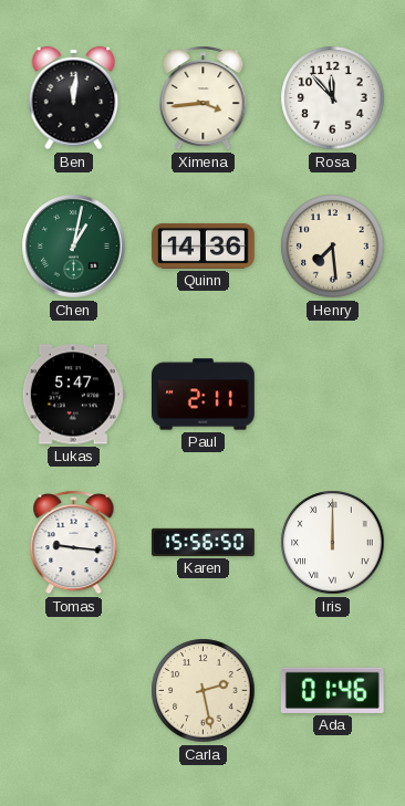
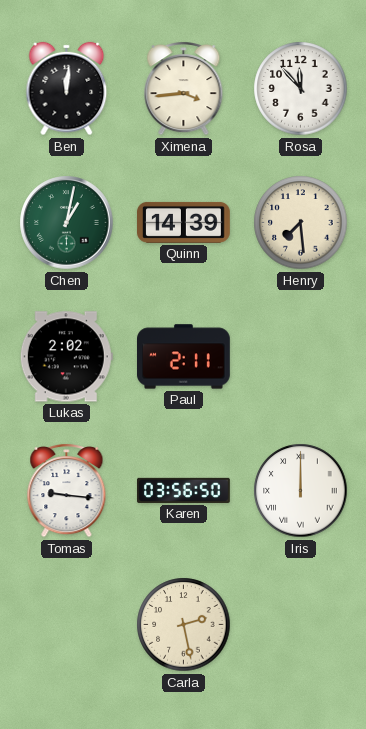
Quinn: 14:36 -> 14:39 (184, 222)
Lukas: 5:47 -> 2:02 (66, 357)
Karen: 15:56 -> 03:56 (184, 490)
Ada: 01:46 -> none (332, 690)
